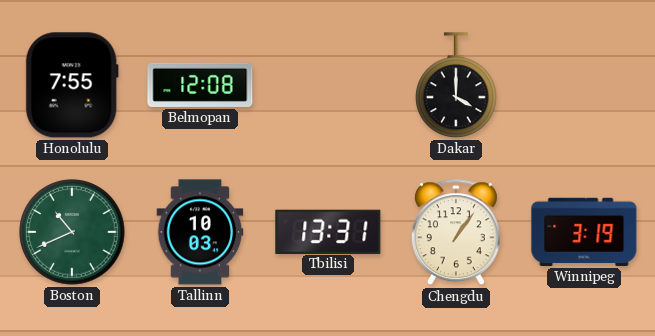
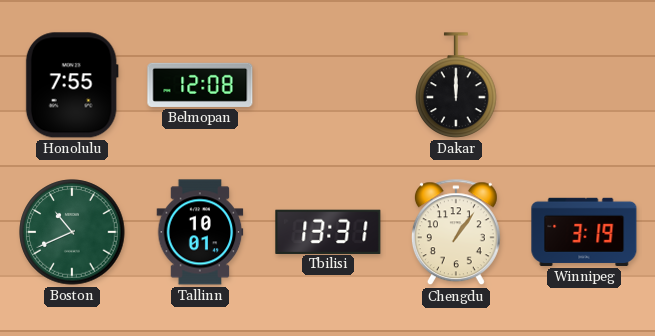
Dakar: 4:00 -> 12:00 (456, 85)
Tallinn: 10:03 -> 10:01 (200, 232)
